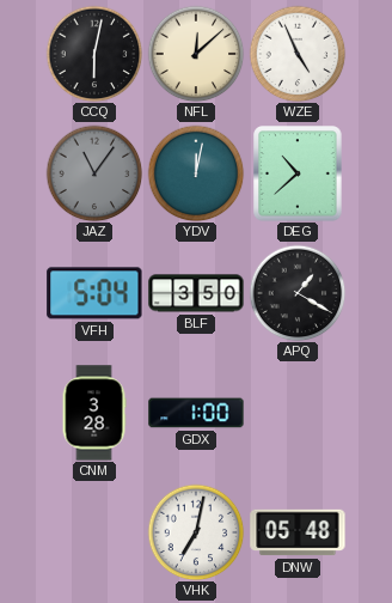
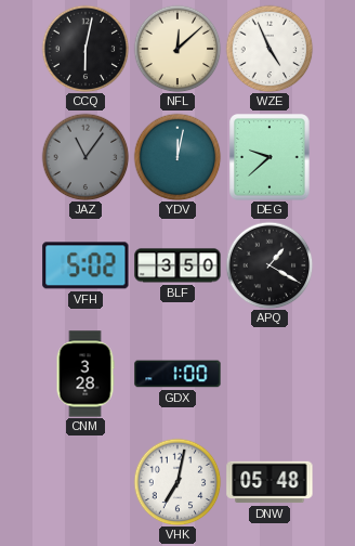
DEG: 10:38 -> 9:38 (269, 157)
VFH: 5:04 -> 5:02 (86, 265)
